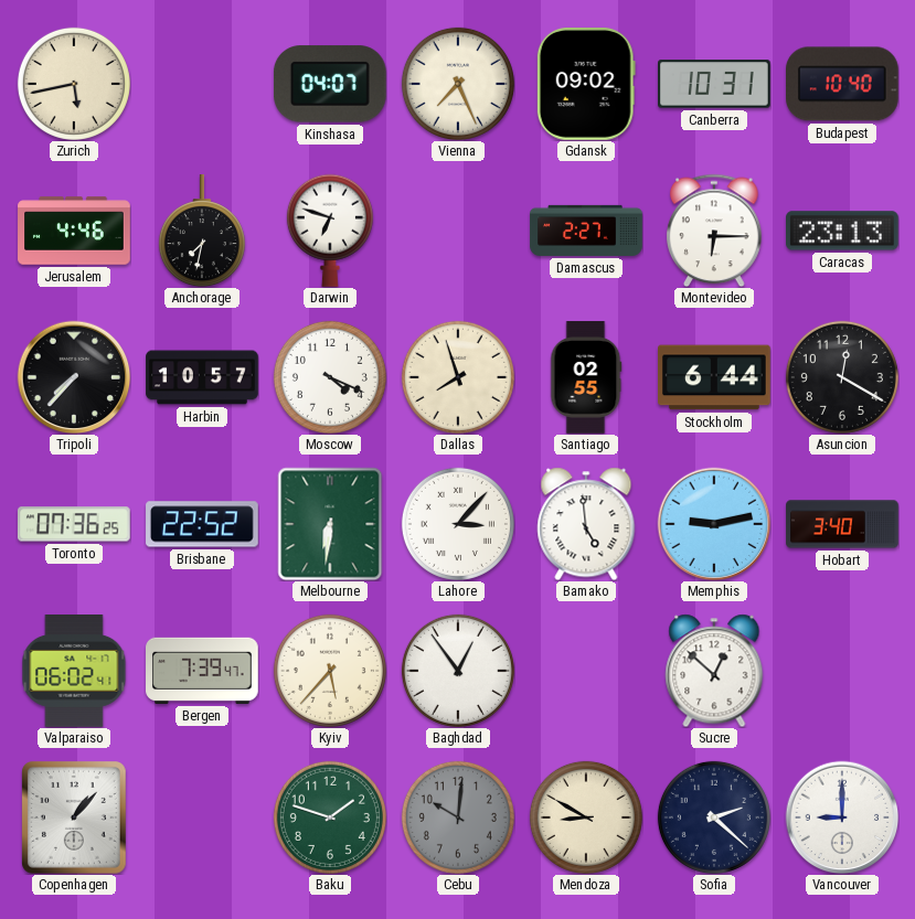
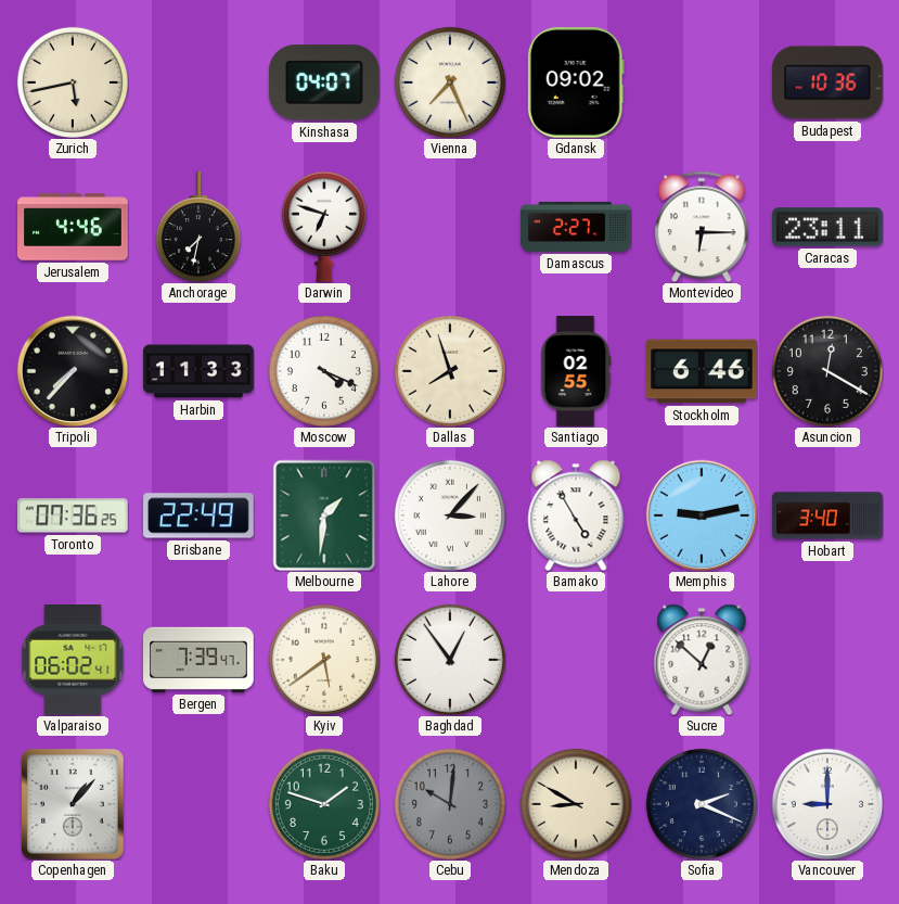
Canberra: 10:31 -> none (714, 84)
Budapest: 10:40 -> 10:36 (829, 82)
Caracas: 23:13 -> 23:11 (829, 227)
Harbin: 10:57 -> 11:33 (198, 371)
Stockholm: 6:44 -> 6:46 (703, 371)
Brisbane: 22:52 -> 22:49 (198, 515)
Melbourne: 6:31 -> 1:31 (324, 515)
Bamako: 4:59 -> 4:55 (576, 515)
Kyiv: 5:37 -> 5:39 (324, 660)
Sofia: 2:22 -> 2:19 (702, 804)
